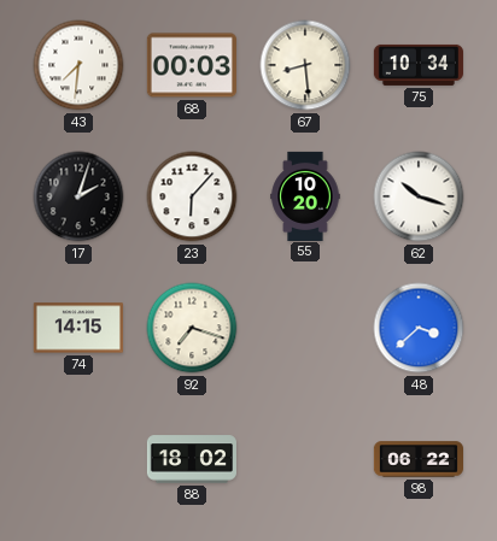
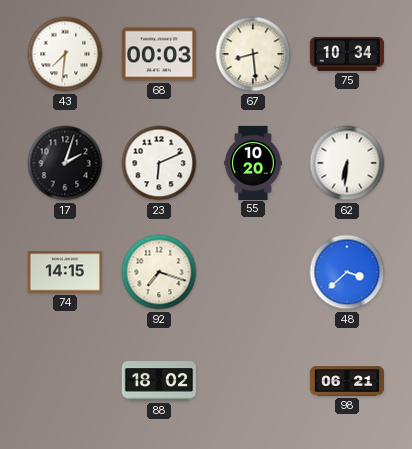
23: 6:07 -> 6:11 (159, 163)
62: 10:18 -> 6:31 (347, 163)
98: 06:22 -> 06:21 (346, 381)
